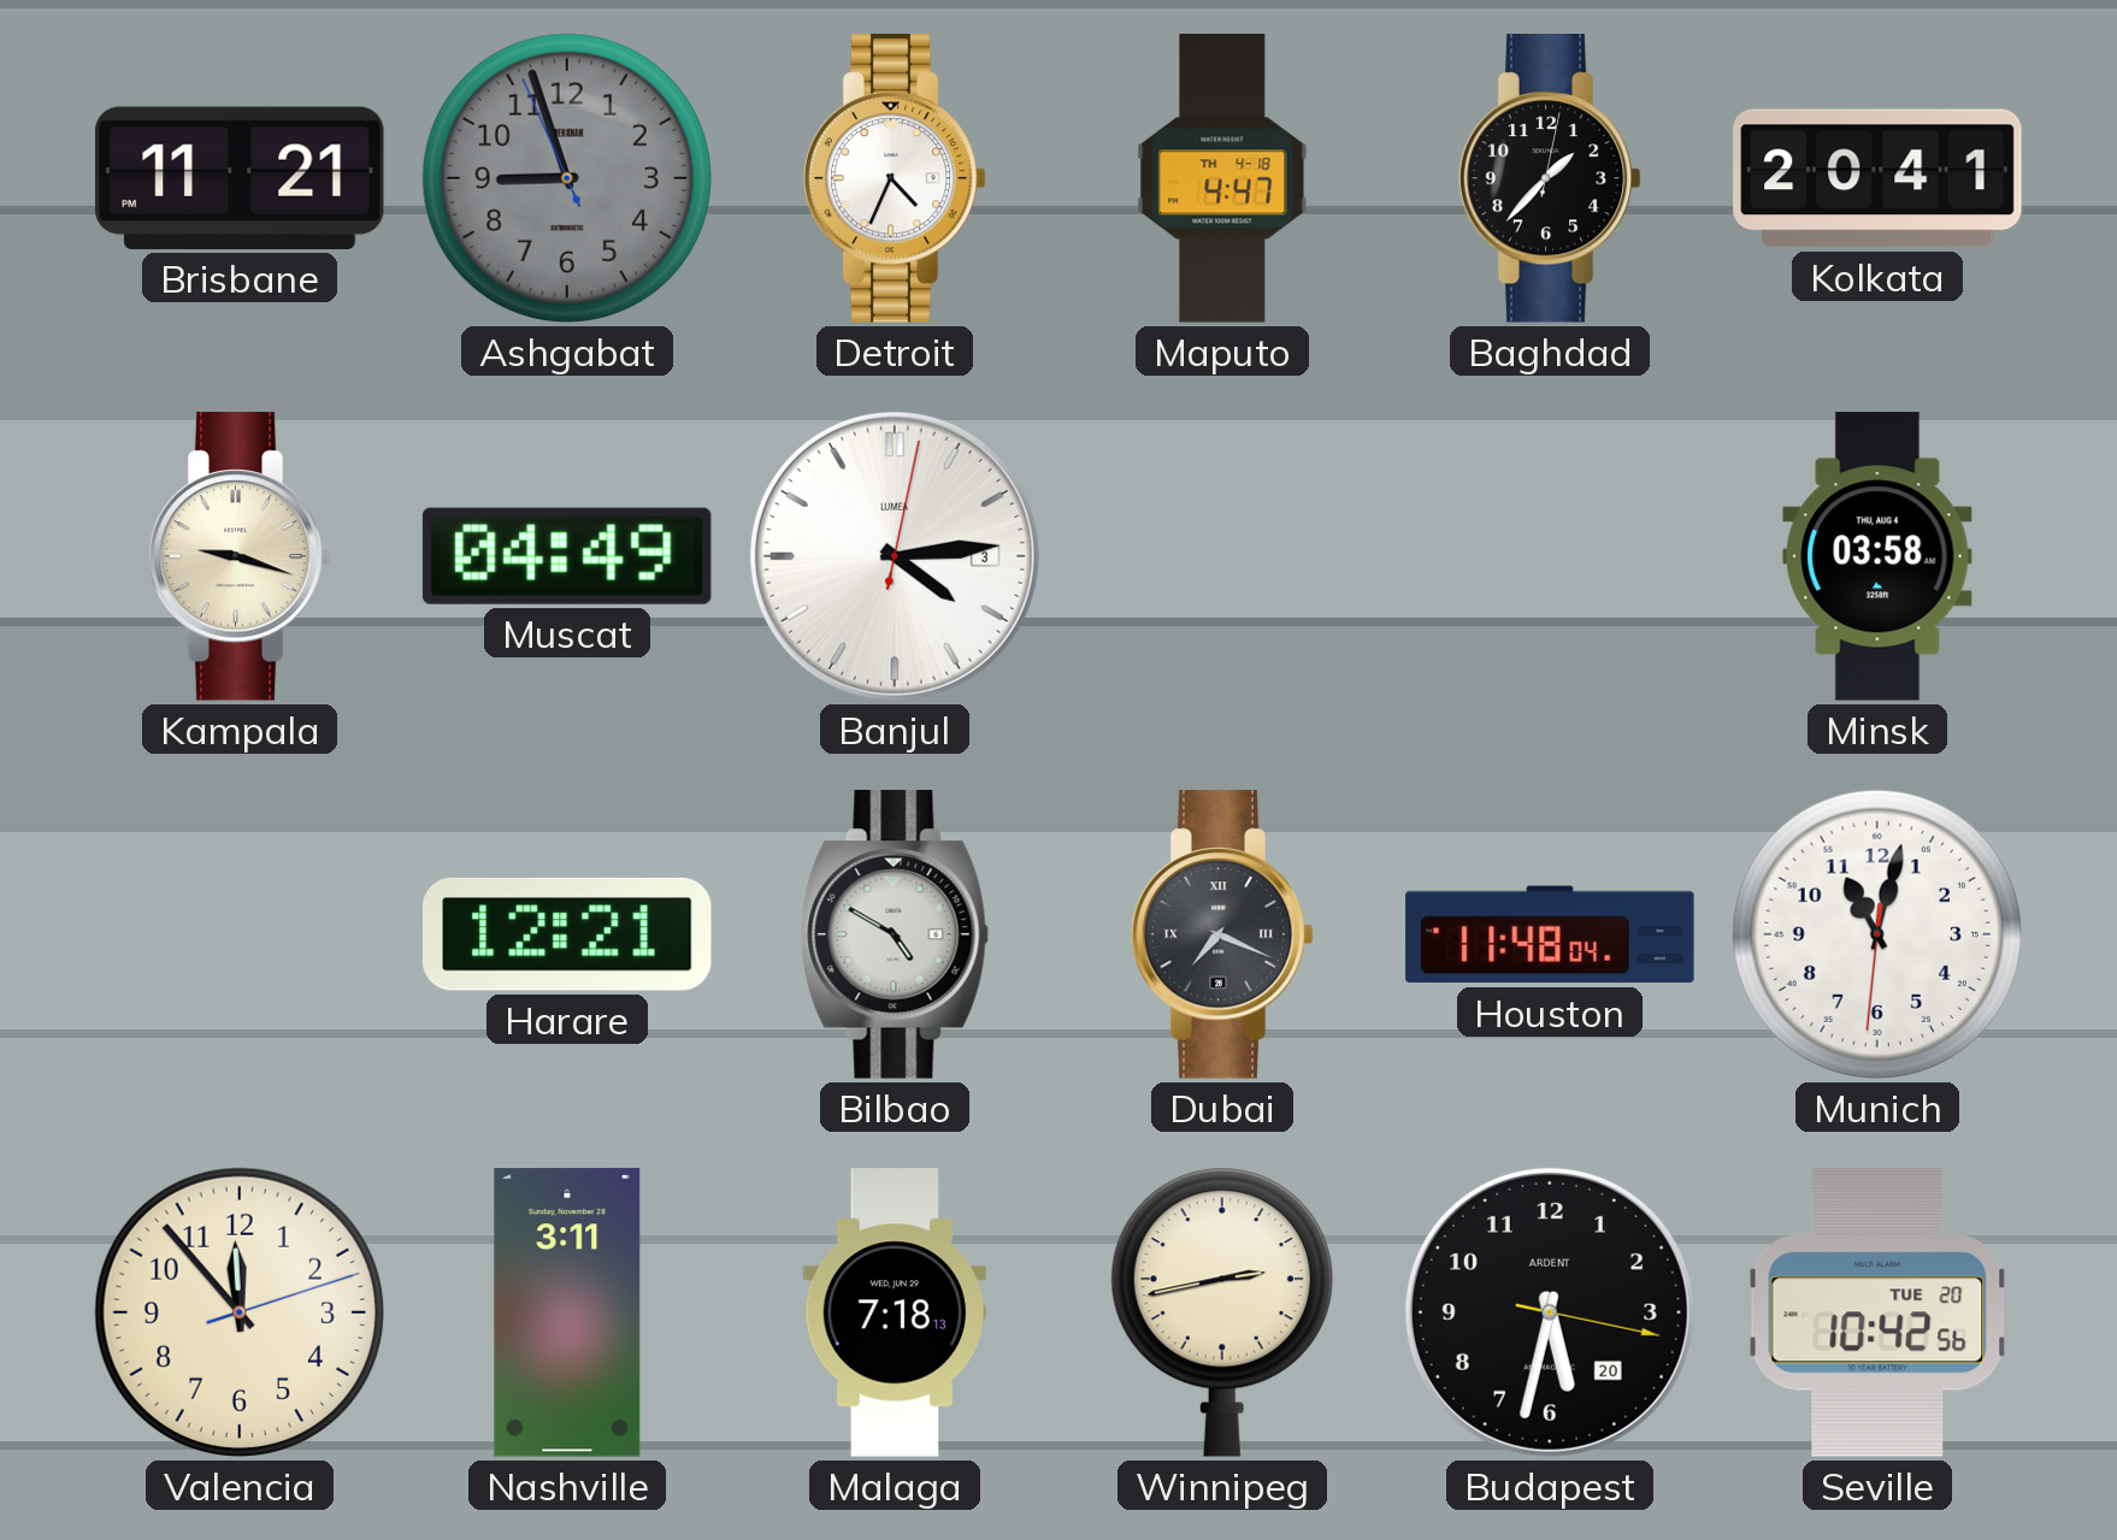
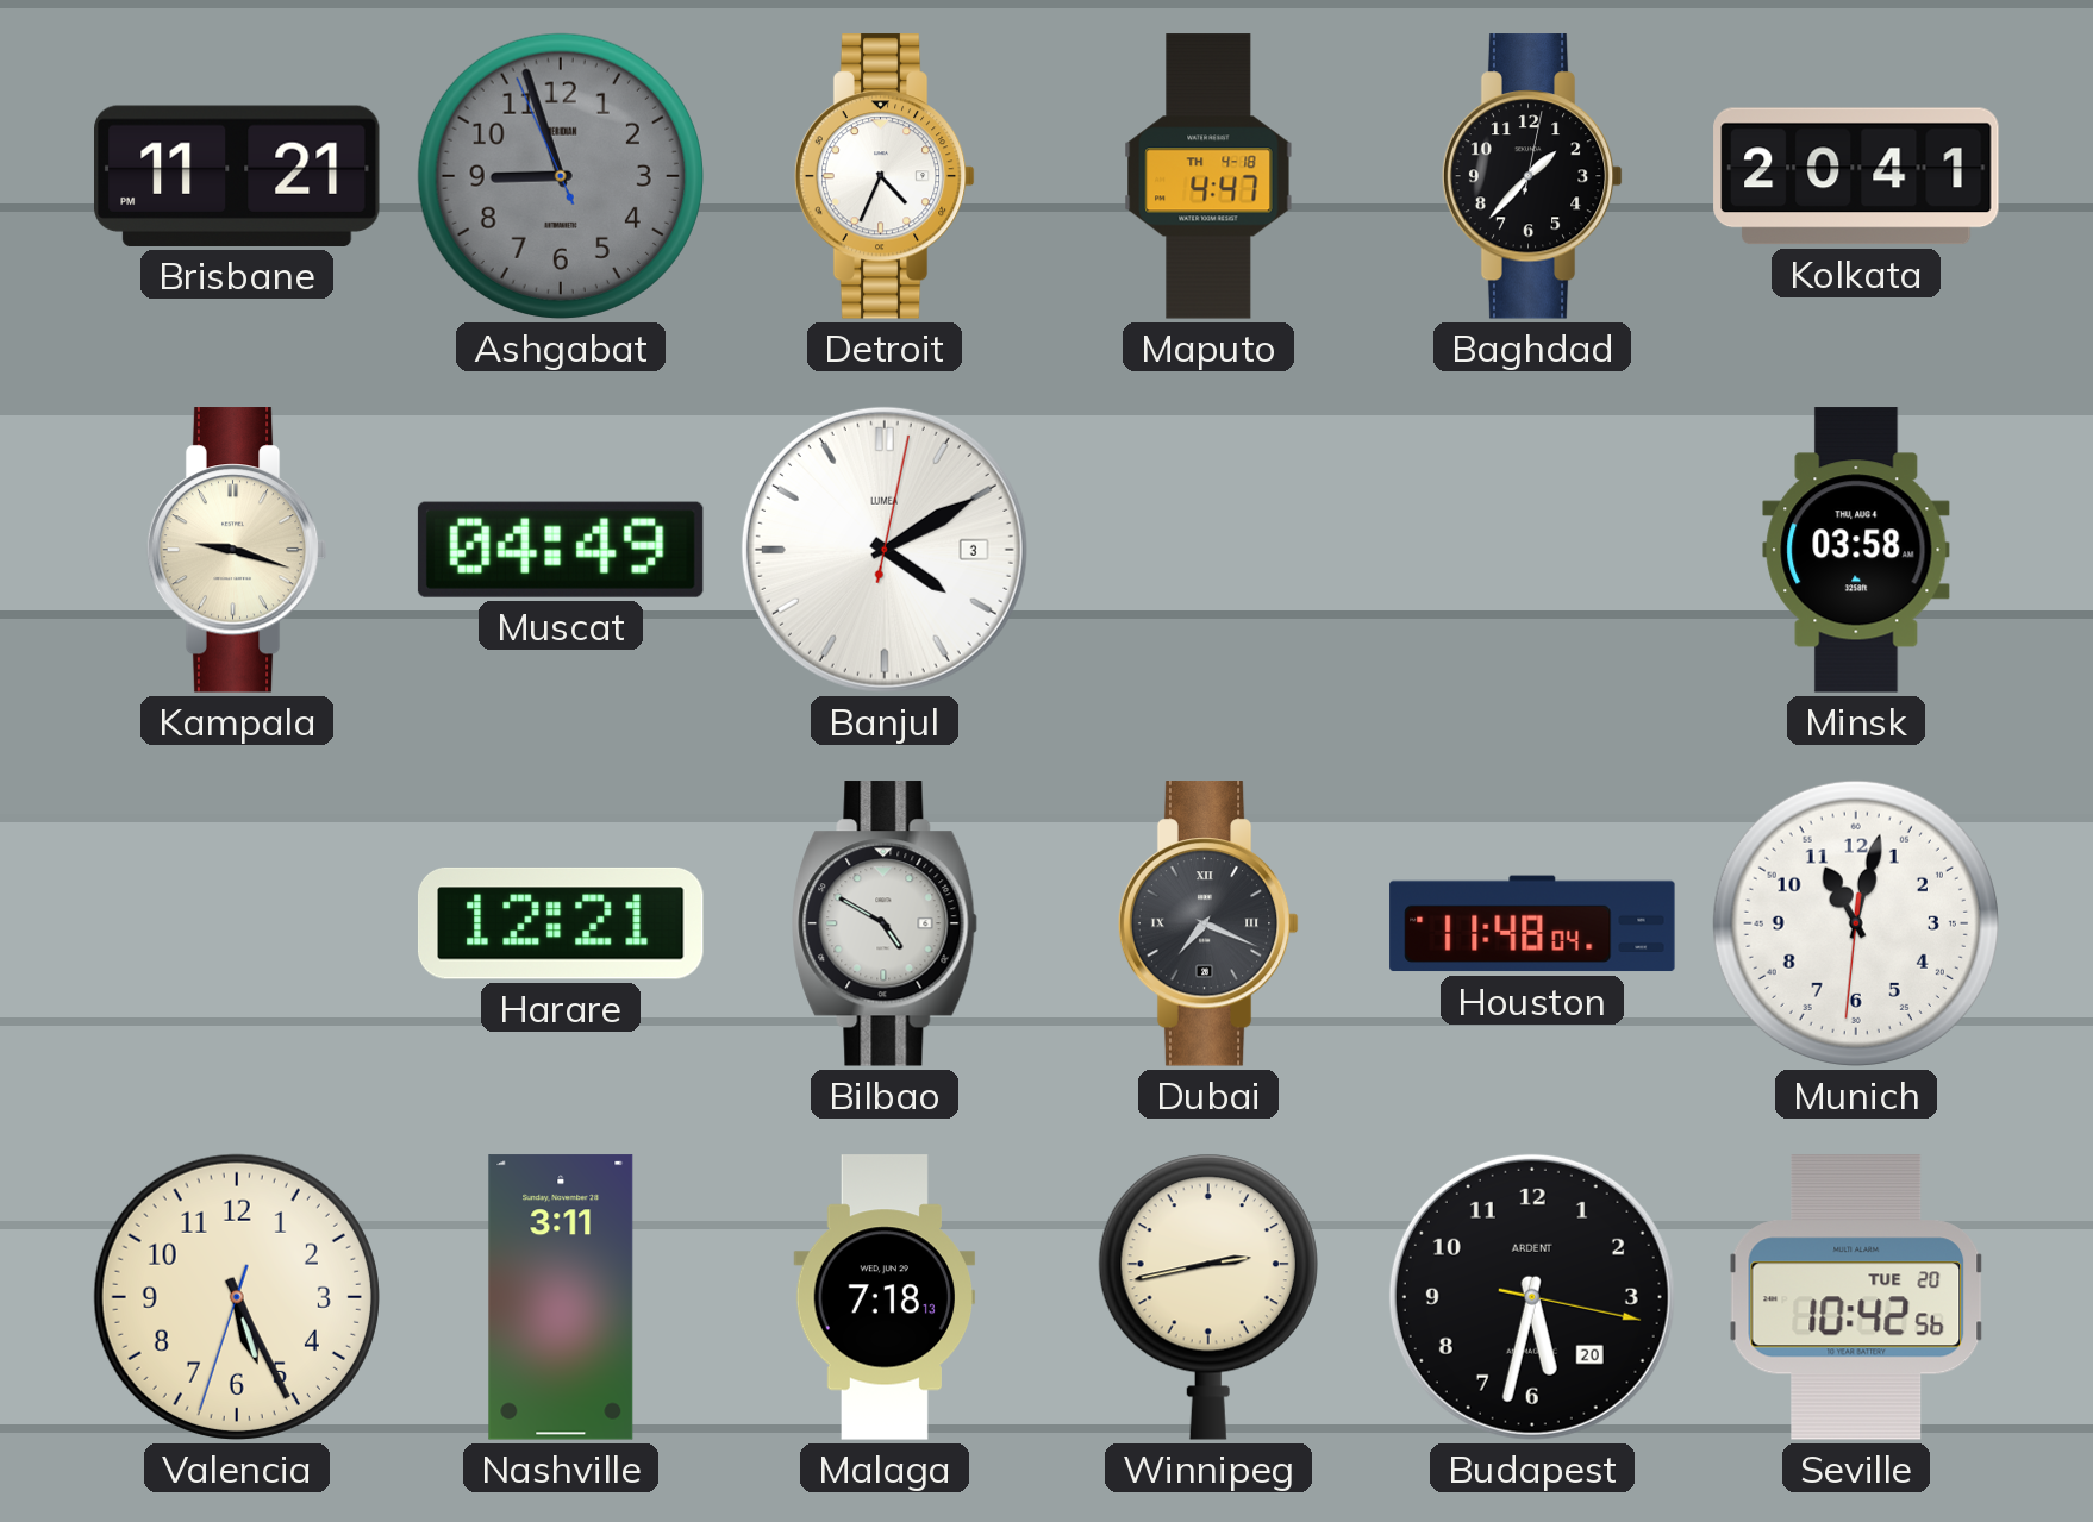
Banjul: 4:14 -> 4:10 (885, 550)
Valencia: 11:53 -> 5:25 (237, 1297)
